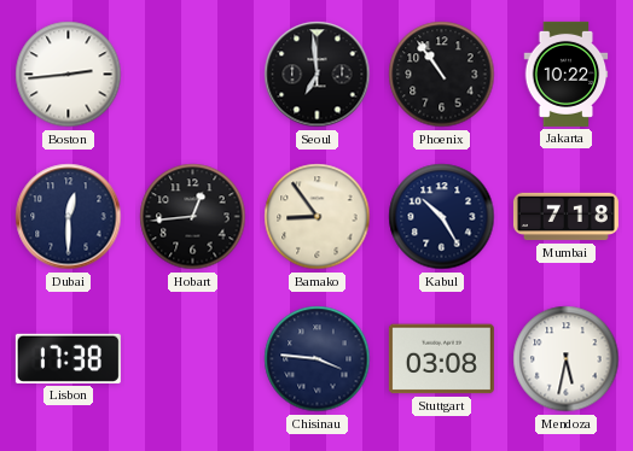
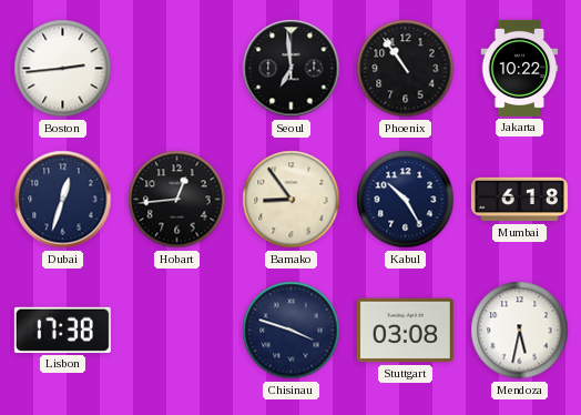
Dubai: 12:30 -> 12:33 (63, 200)
Mumbai: 7:18 -> 6:18 (519, 200)
Chisinau: 3:46 -> 3:48 (292, 331)
